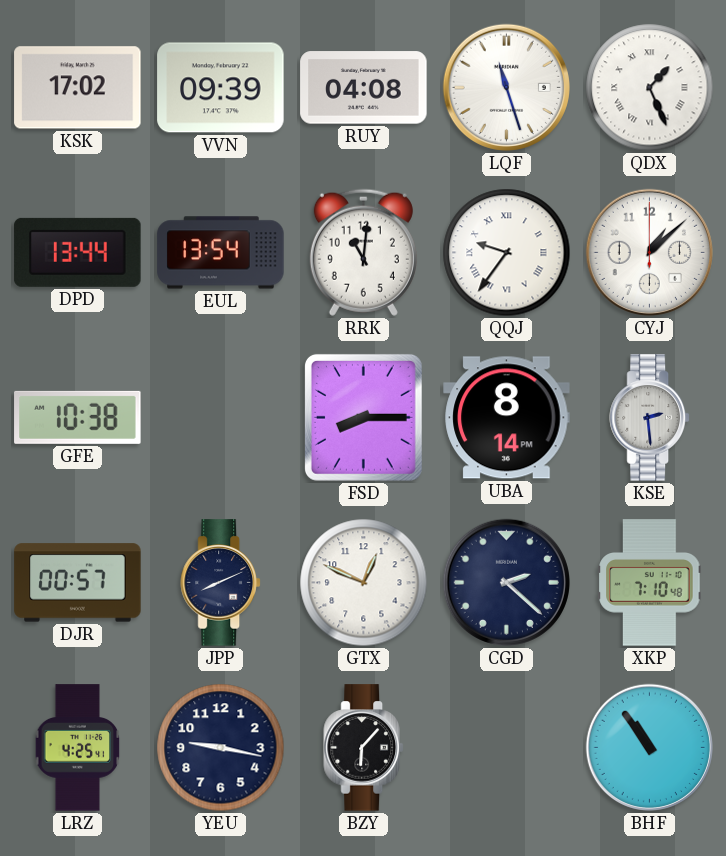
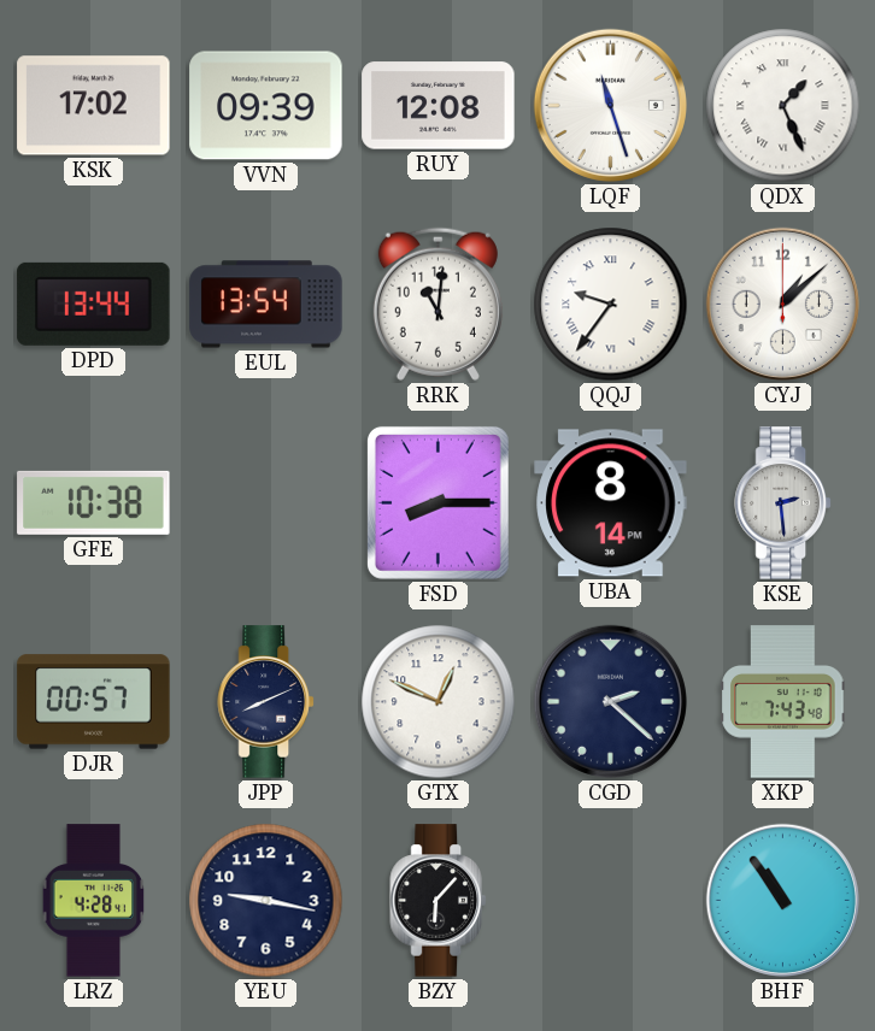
RUY: 04:08 -> 12:08 (439, 106)
XKP: 7:10 -> 7:43 (783, 702)
LRZ: 4:25 -> 4:28 (94, 901)
